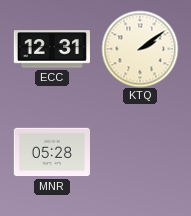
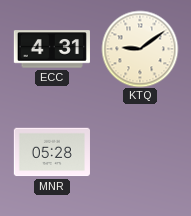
ECC: 12:31 -> 4:31 (52, 49)
KTQ: 2:09 -> 9:09 (140, 49)
